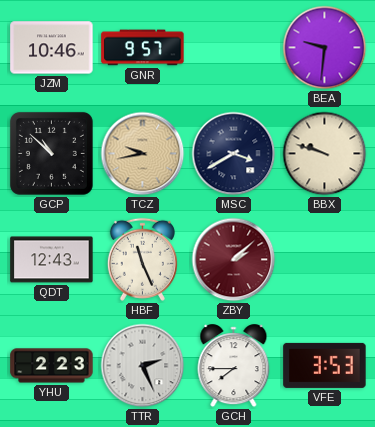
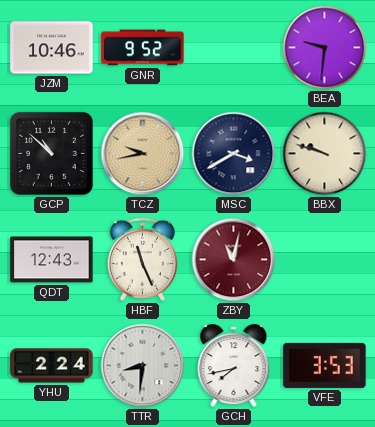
GNR: 9:57 -> 9:52 (143, 48)
ZBY: 2:08 -> 11:02 (234, 260)
YHU: 2:23 -> 2:24 (52, 366)
TTR: 2:26 -> 8:31 (143, 366)
GCH: 7:45 -> 7:43 (234, 366)
